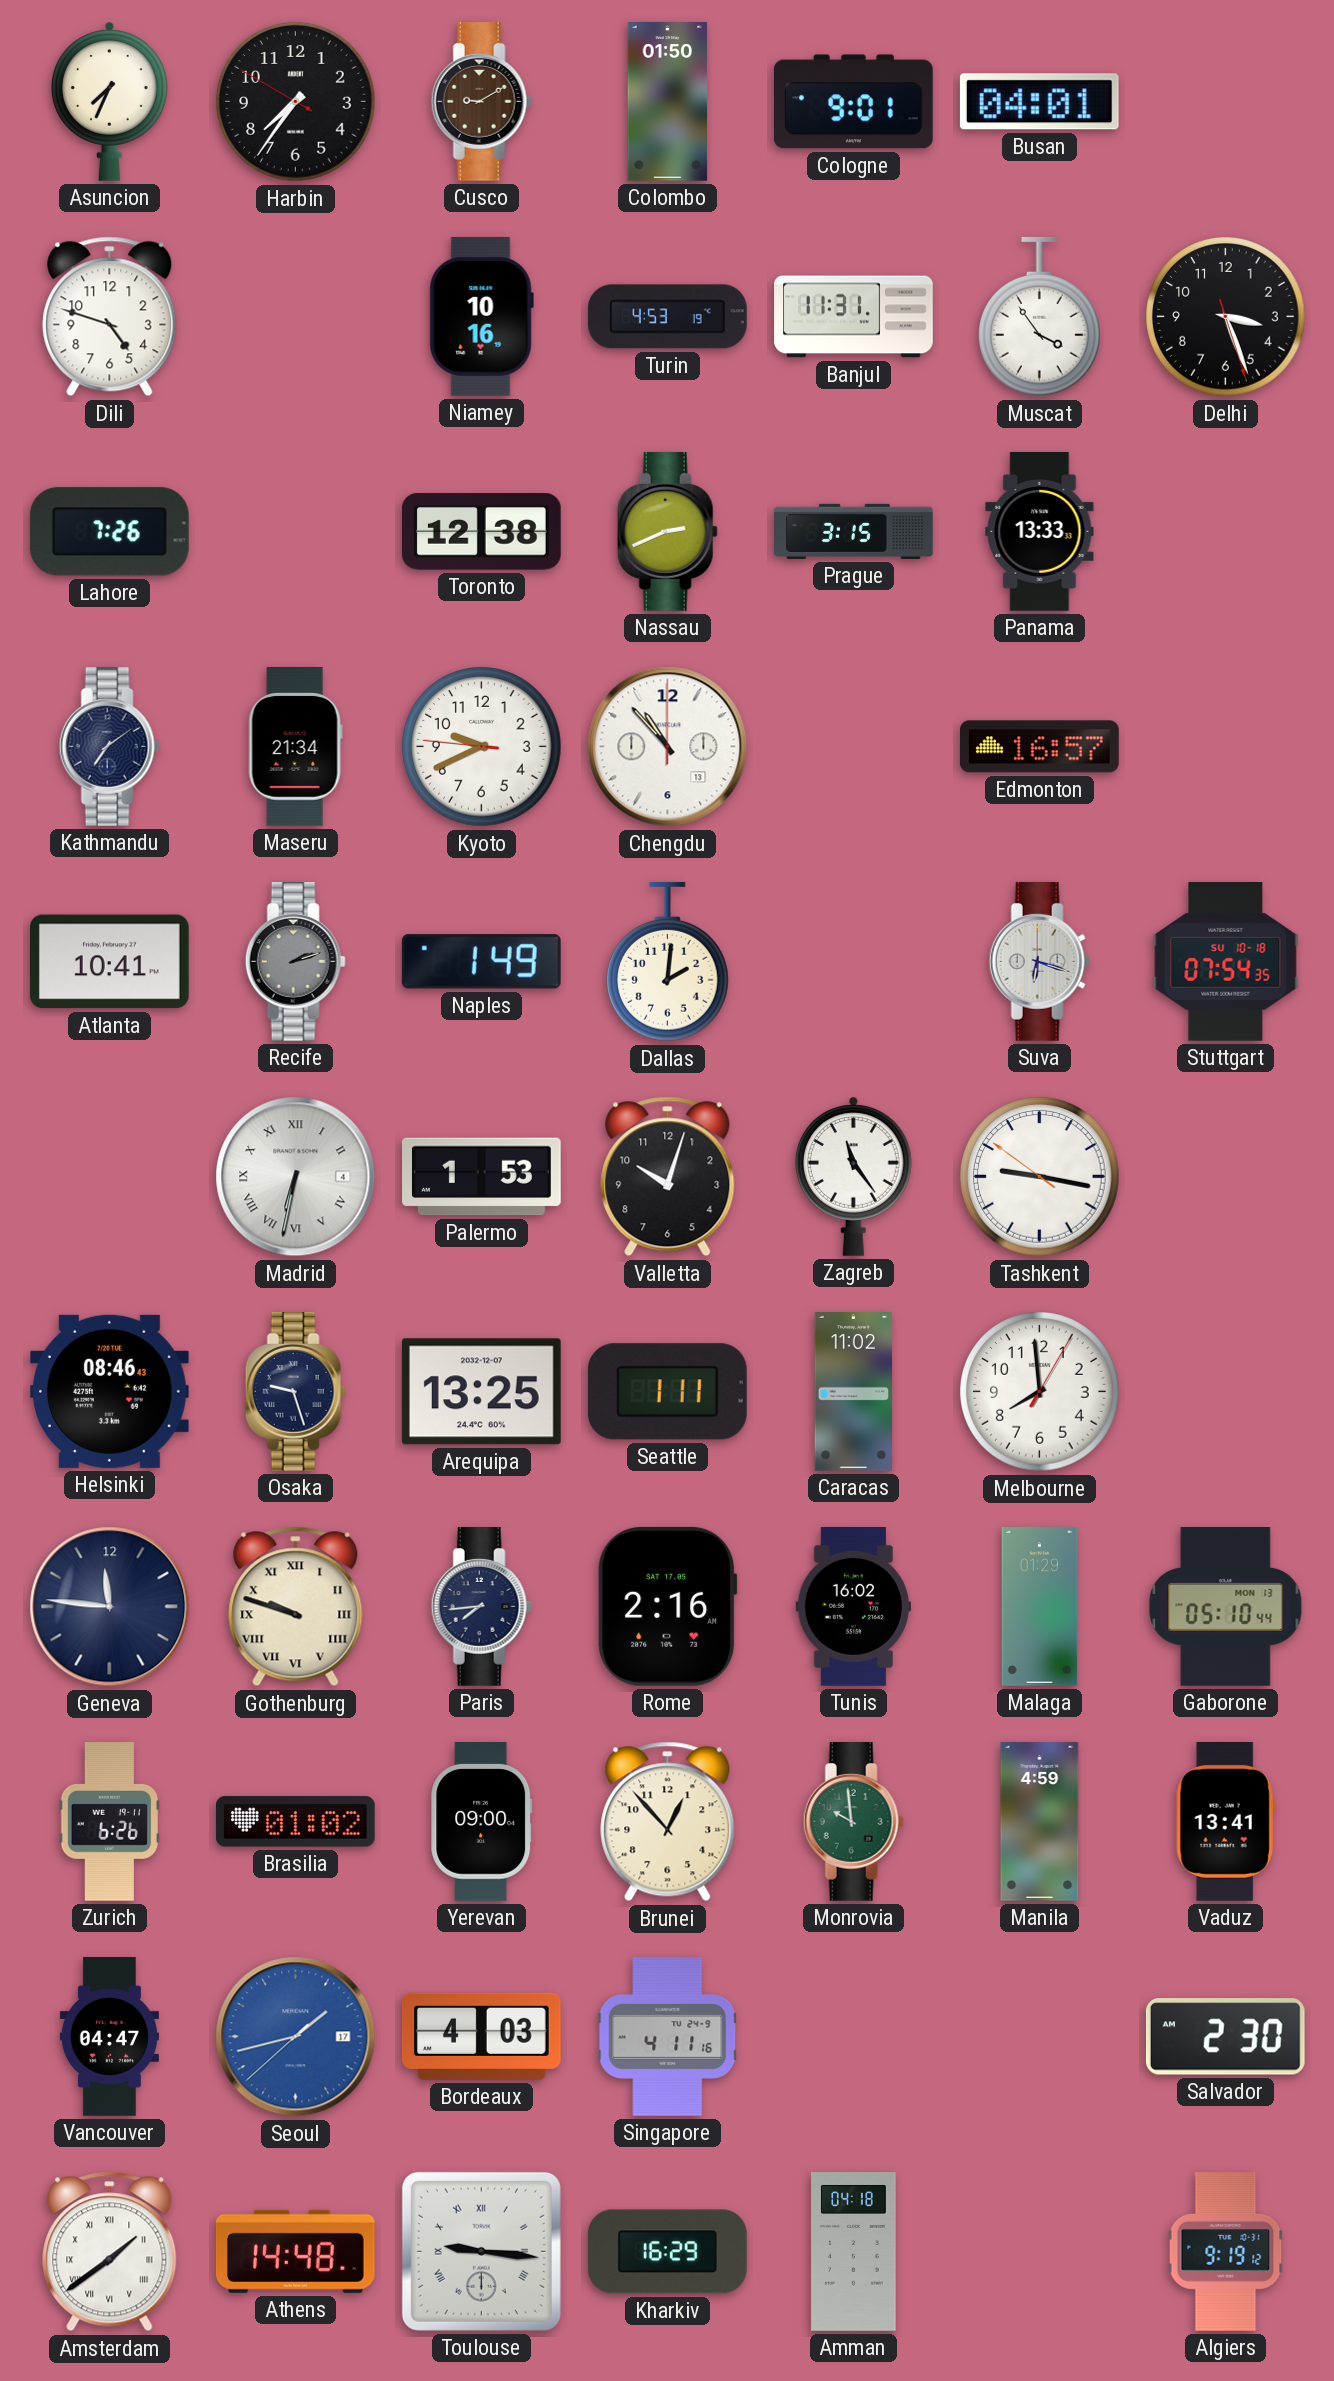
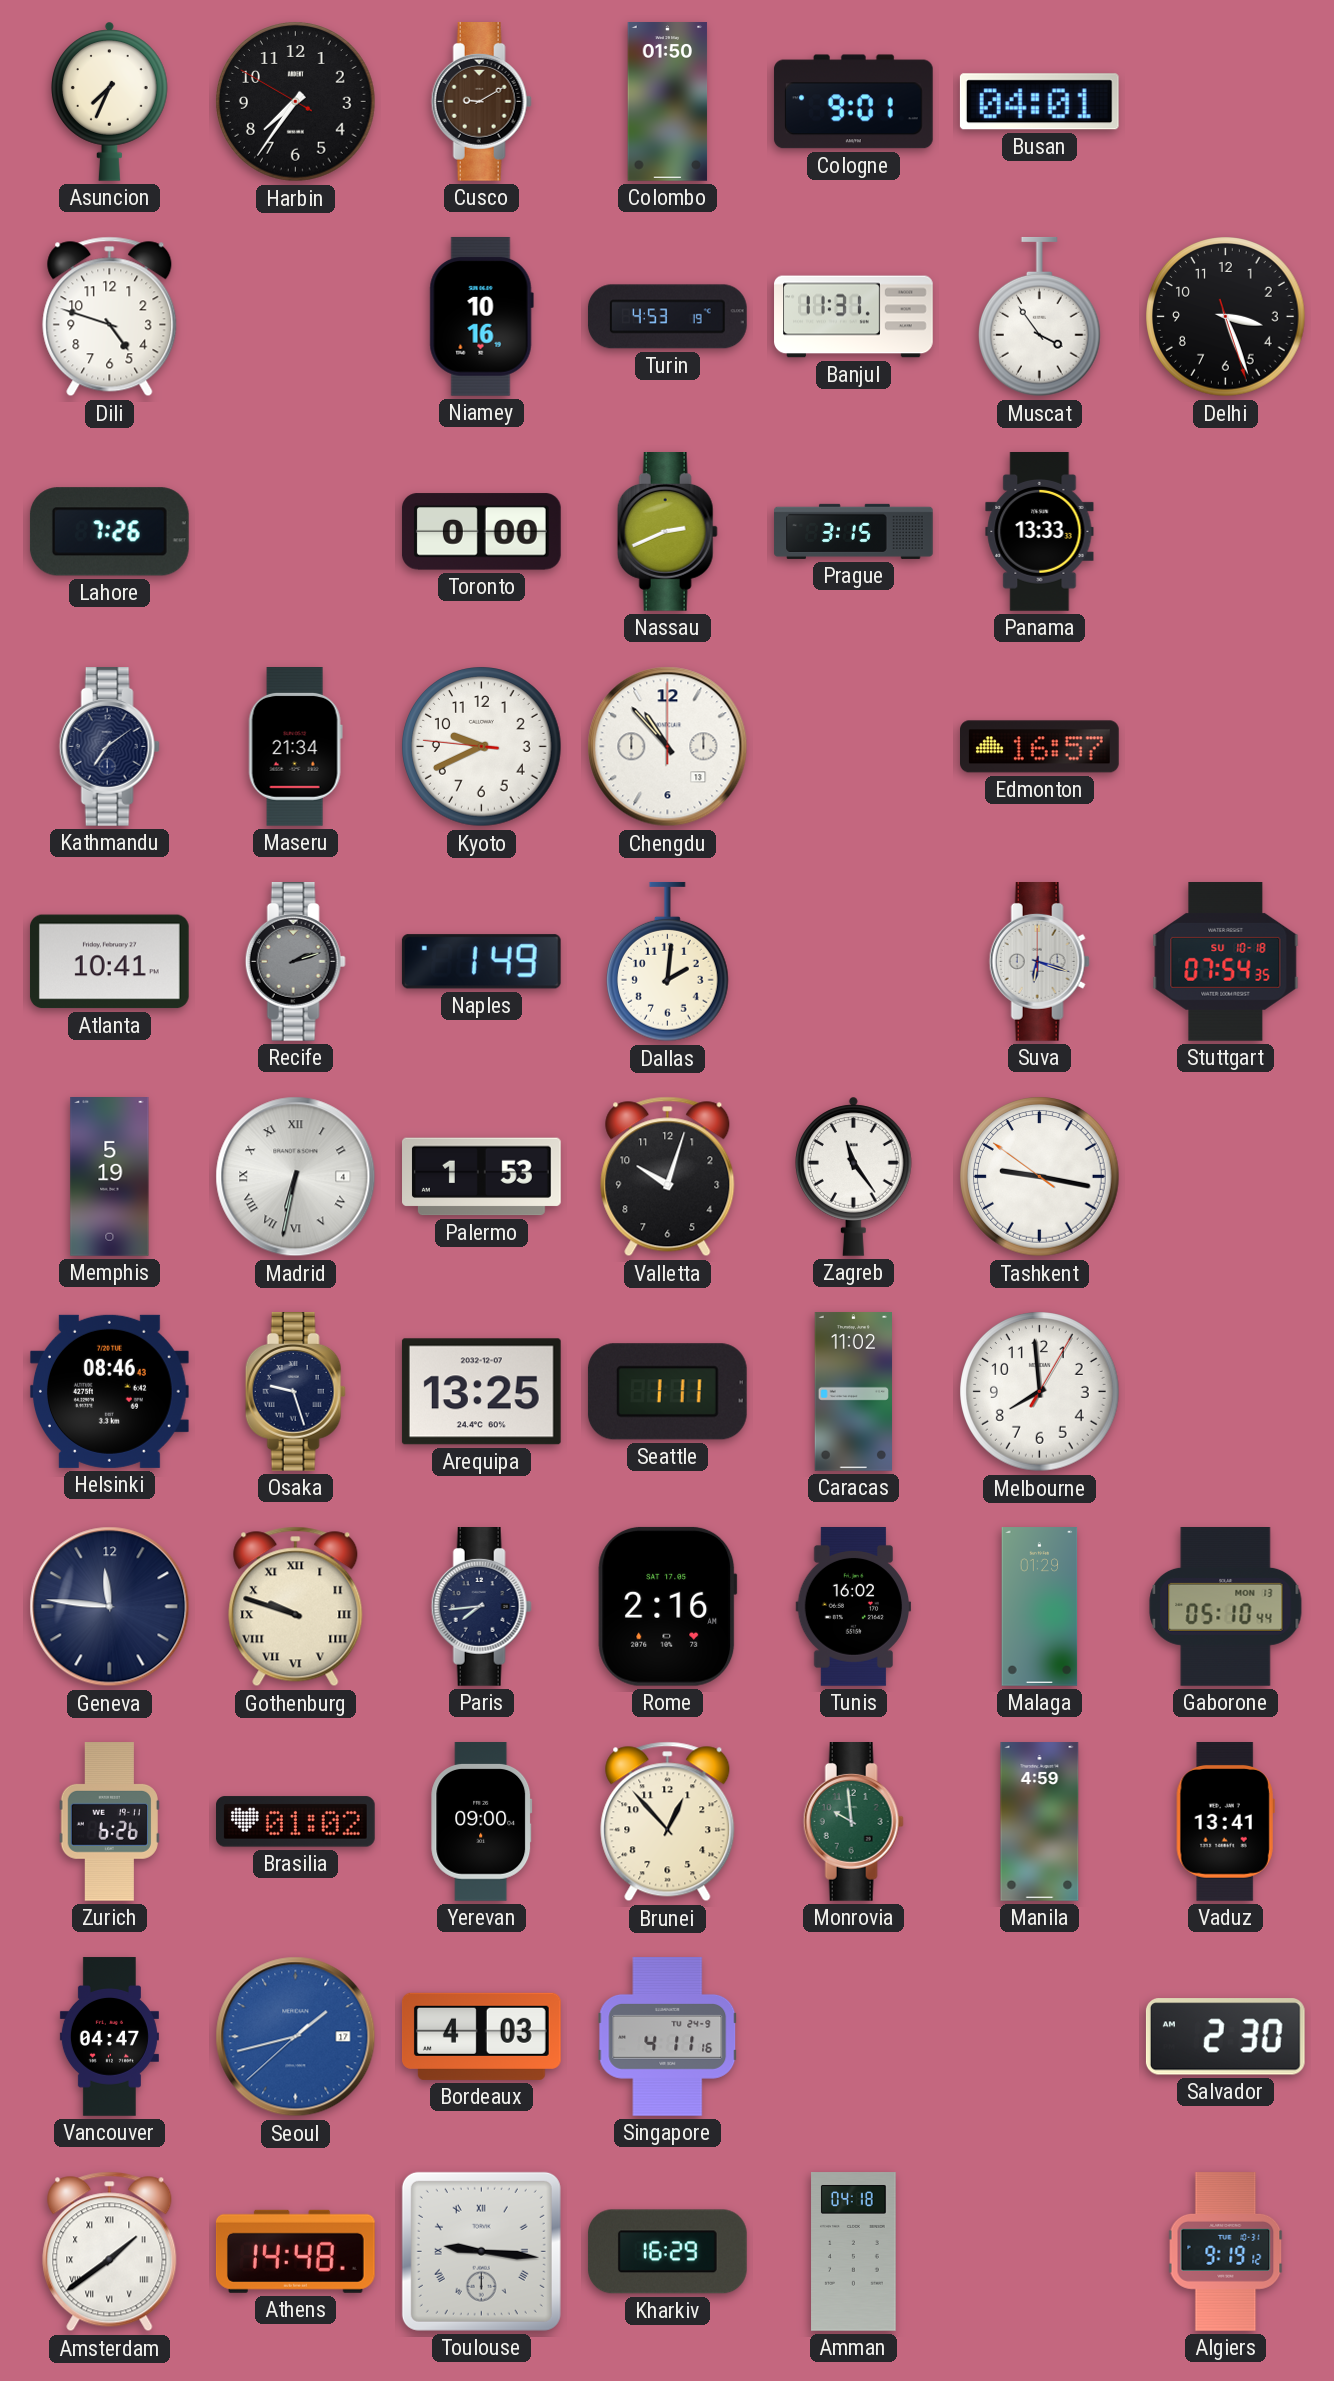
Toronto: 12:38 -> 0:00 (481, 532)
Memphis: none -> 5:19 (110, 1177)
